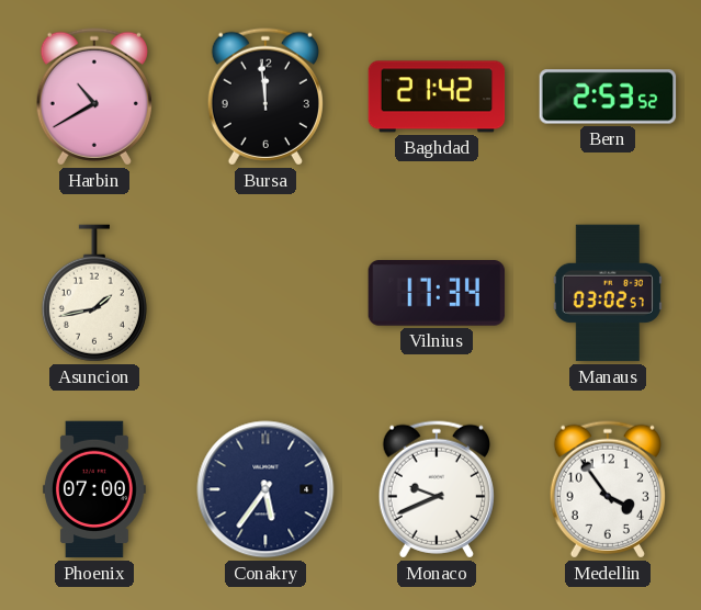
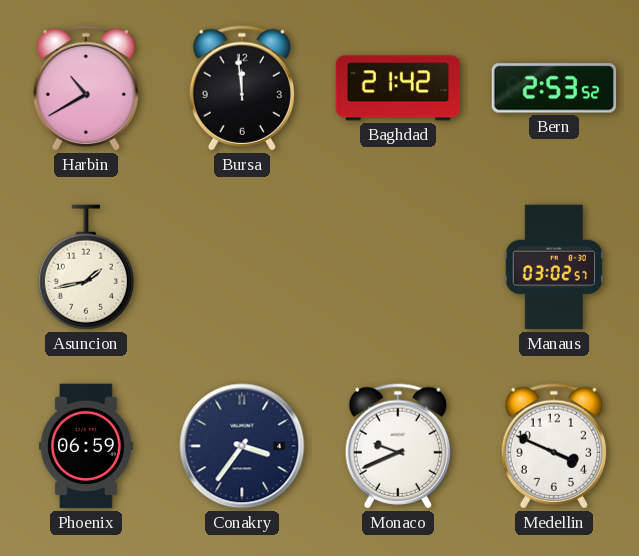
Vilnius: 17:34 -> none (437, 294)
Phoenix: 07:00 -> 06:59 (86, 446)
Conakry: 5:36 -> 3:36 (242, 446)
Medellin: 3:54 -> 3:49 (554, 446)
